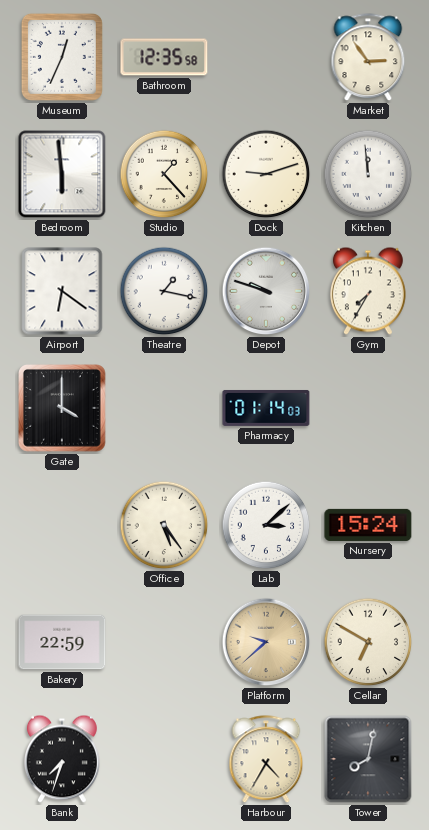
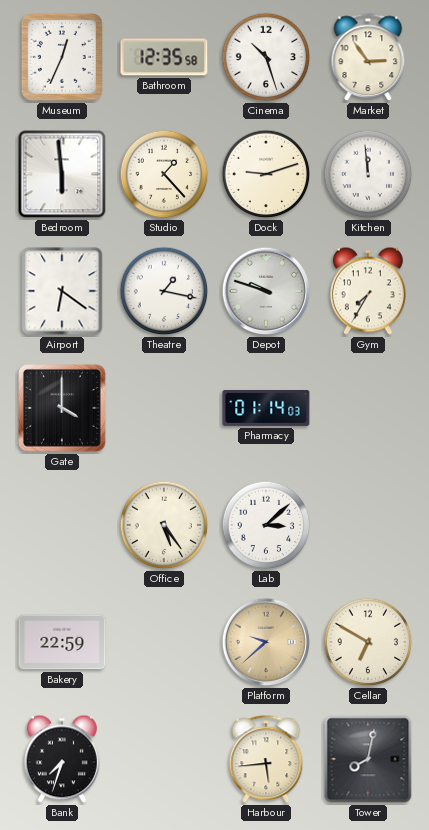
Cinema: none -> 10:27 (266, 57)
Nursery: 15:24 -> none (368, 525)
Harbour: 4:35 -> 5:44 (266, 760)
